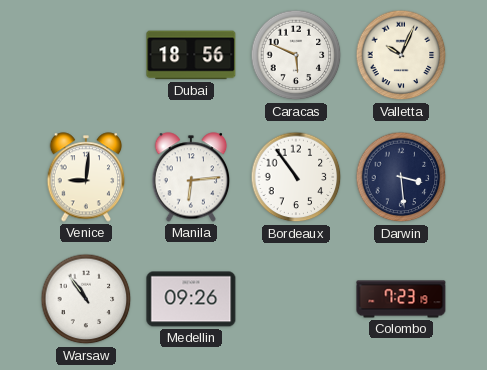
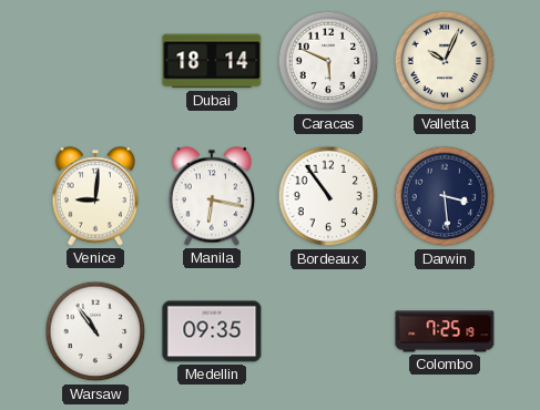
Dubai: 18:56 -> 18:14 (212, 61)
Manila: 6:14 -> 6:17 (212, 196)
Medellin: 09:26 -> 09:35 (212, 331)
Colombo: 7:23 -> 7:25 (445, 331)
